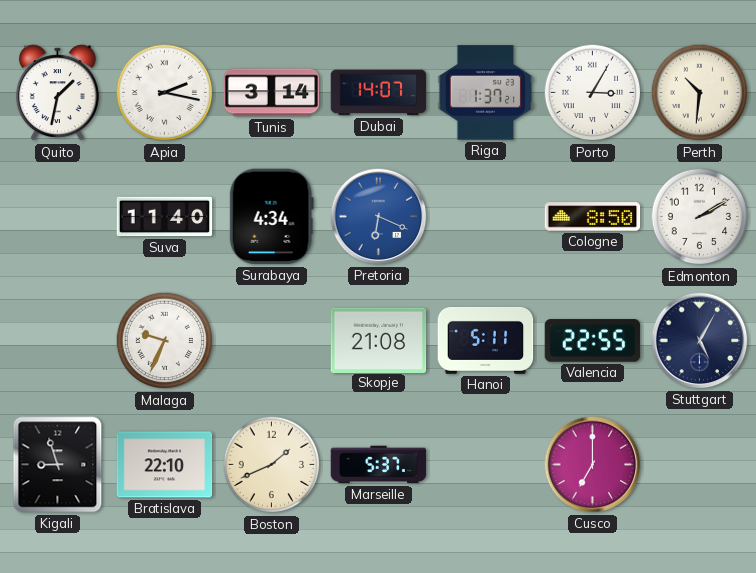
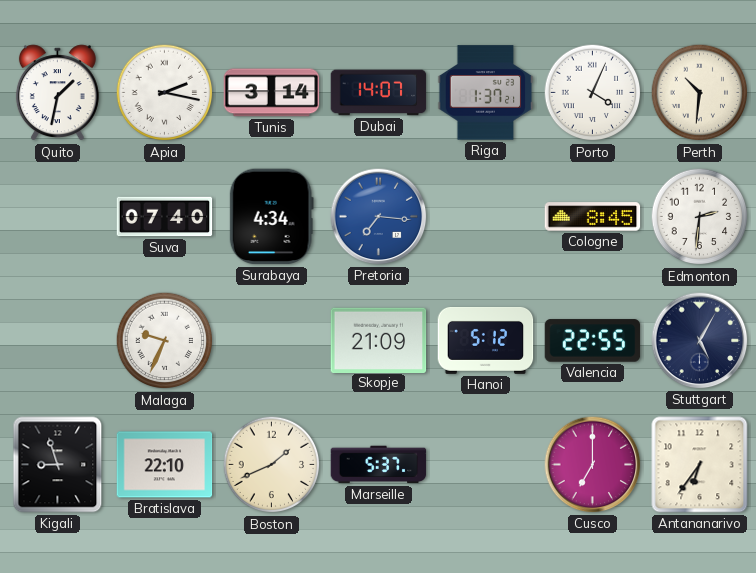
Porto: 3:05 -> 4:04 (593, 93)
Suva: 11:40 -> 07:40 (165, 217)
Pretoria: 6:19 -> 7:16 (379, 217)
Cologne: 8:50 -> 8:45 (593, 217)
Edmonton: 2:10 -> 2:31 (700, 217)
Skopje: 21:08 -> 21:09 (379, 340)
Hanoi: 5:11 -> 5:12 (486, 340)
Antananarivo: none -> 6:36 (700, 465)
